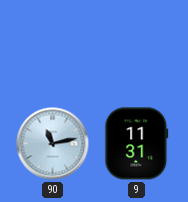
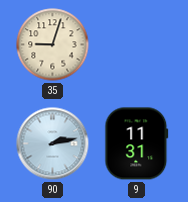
35: none -> 9:03 (53, 45)
90: 11:13 -> 2:13 (53, 144)
